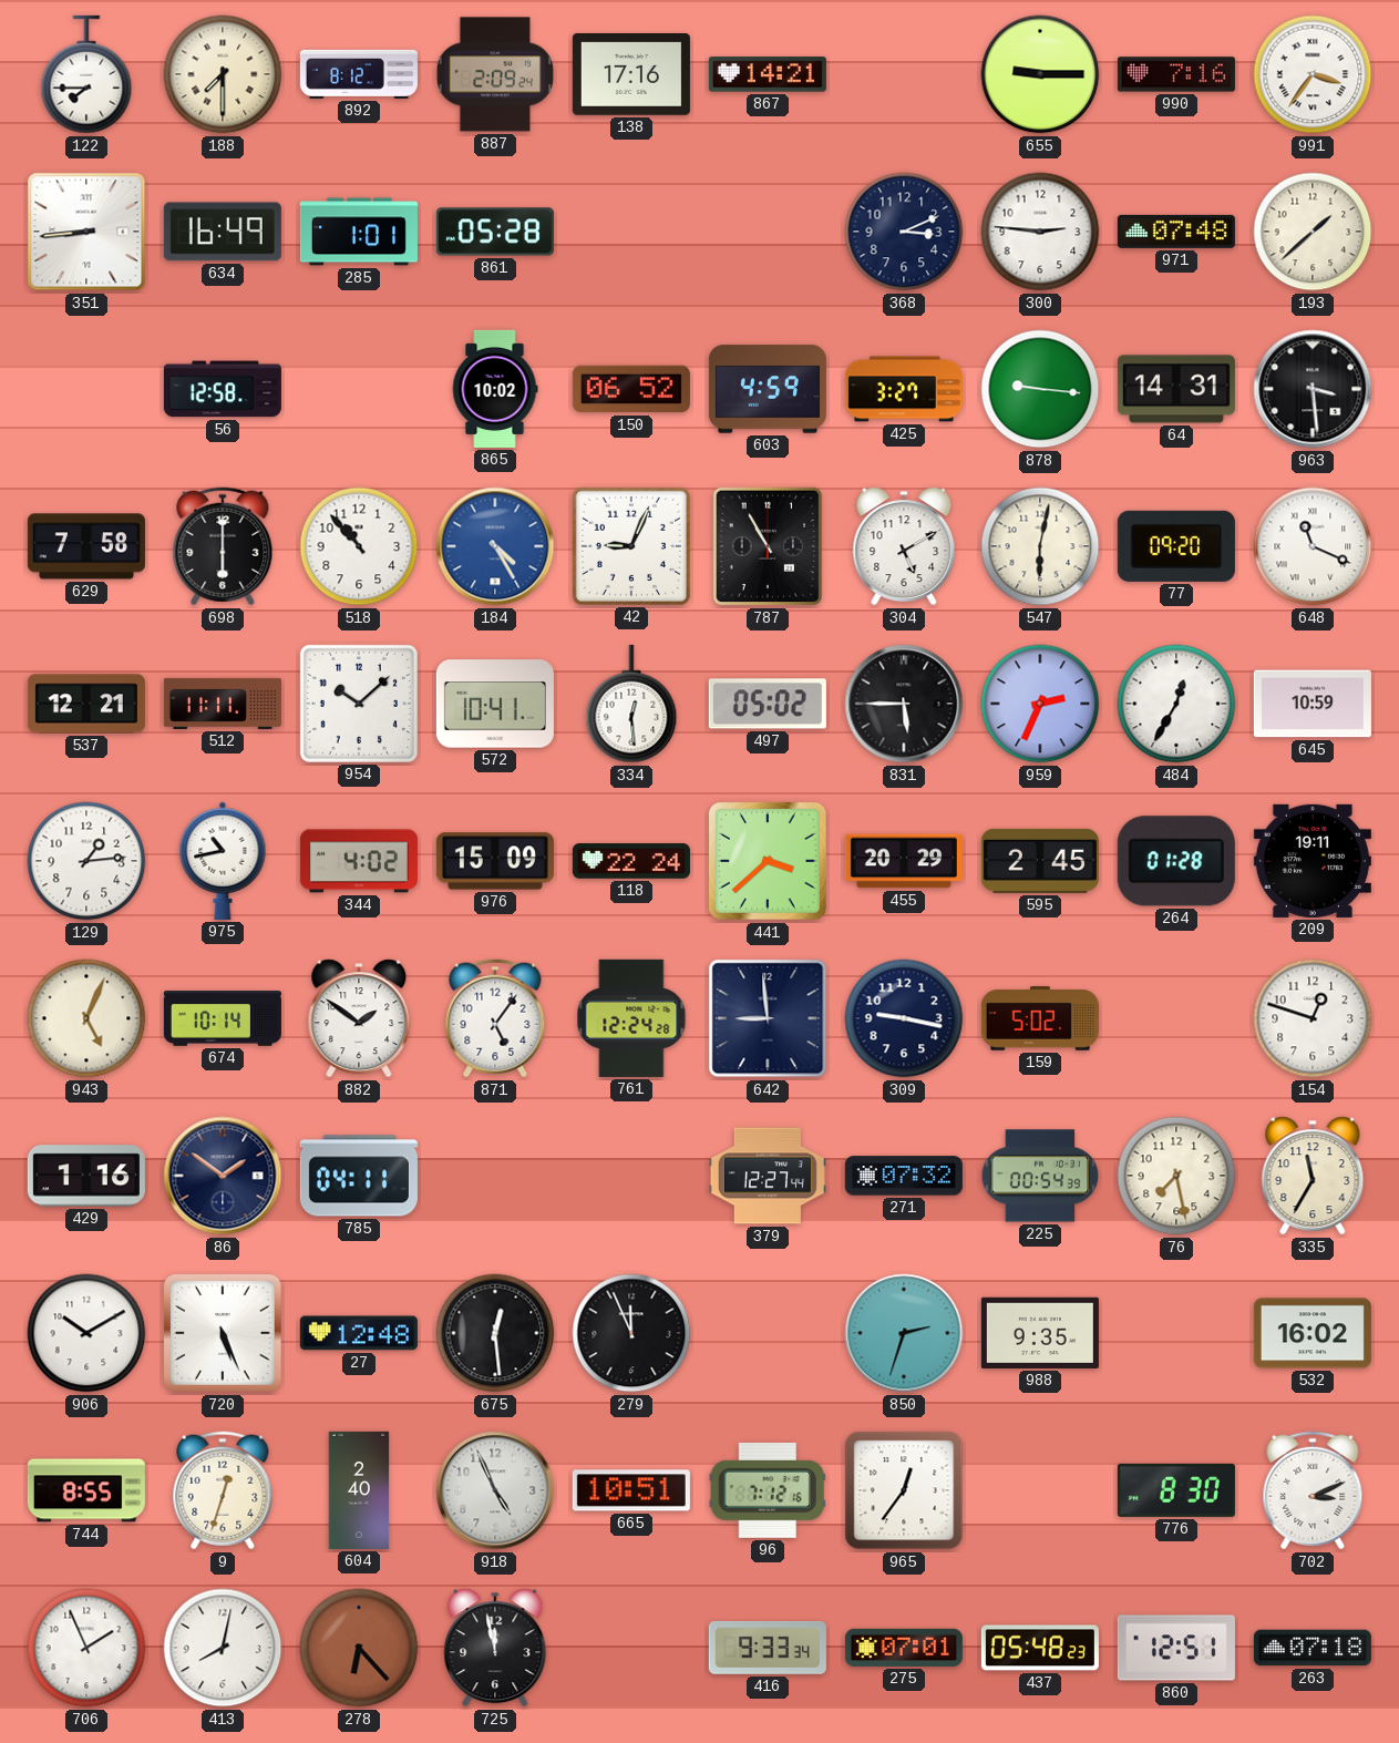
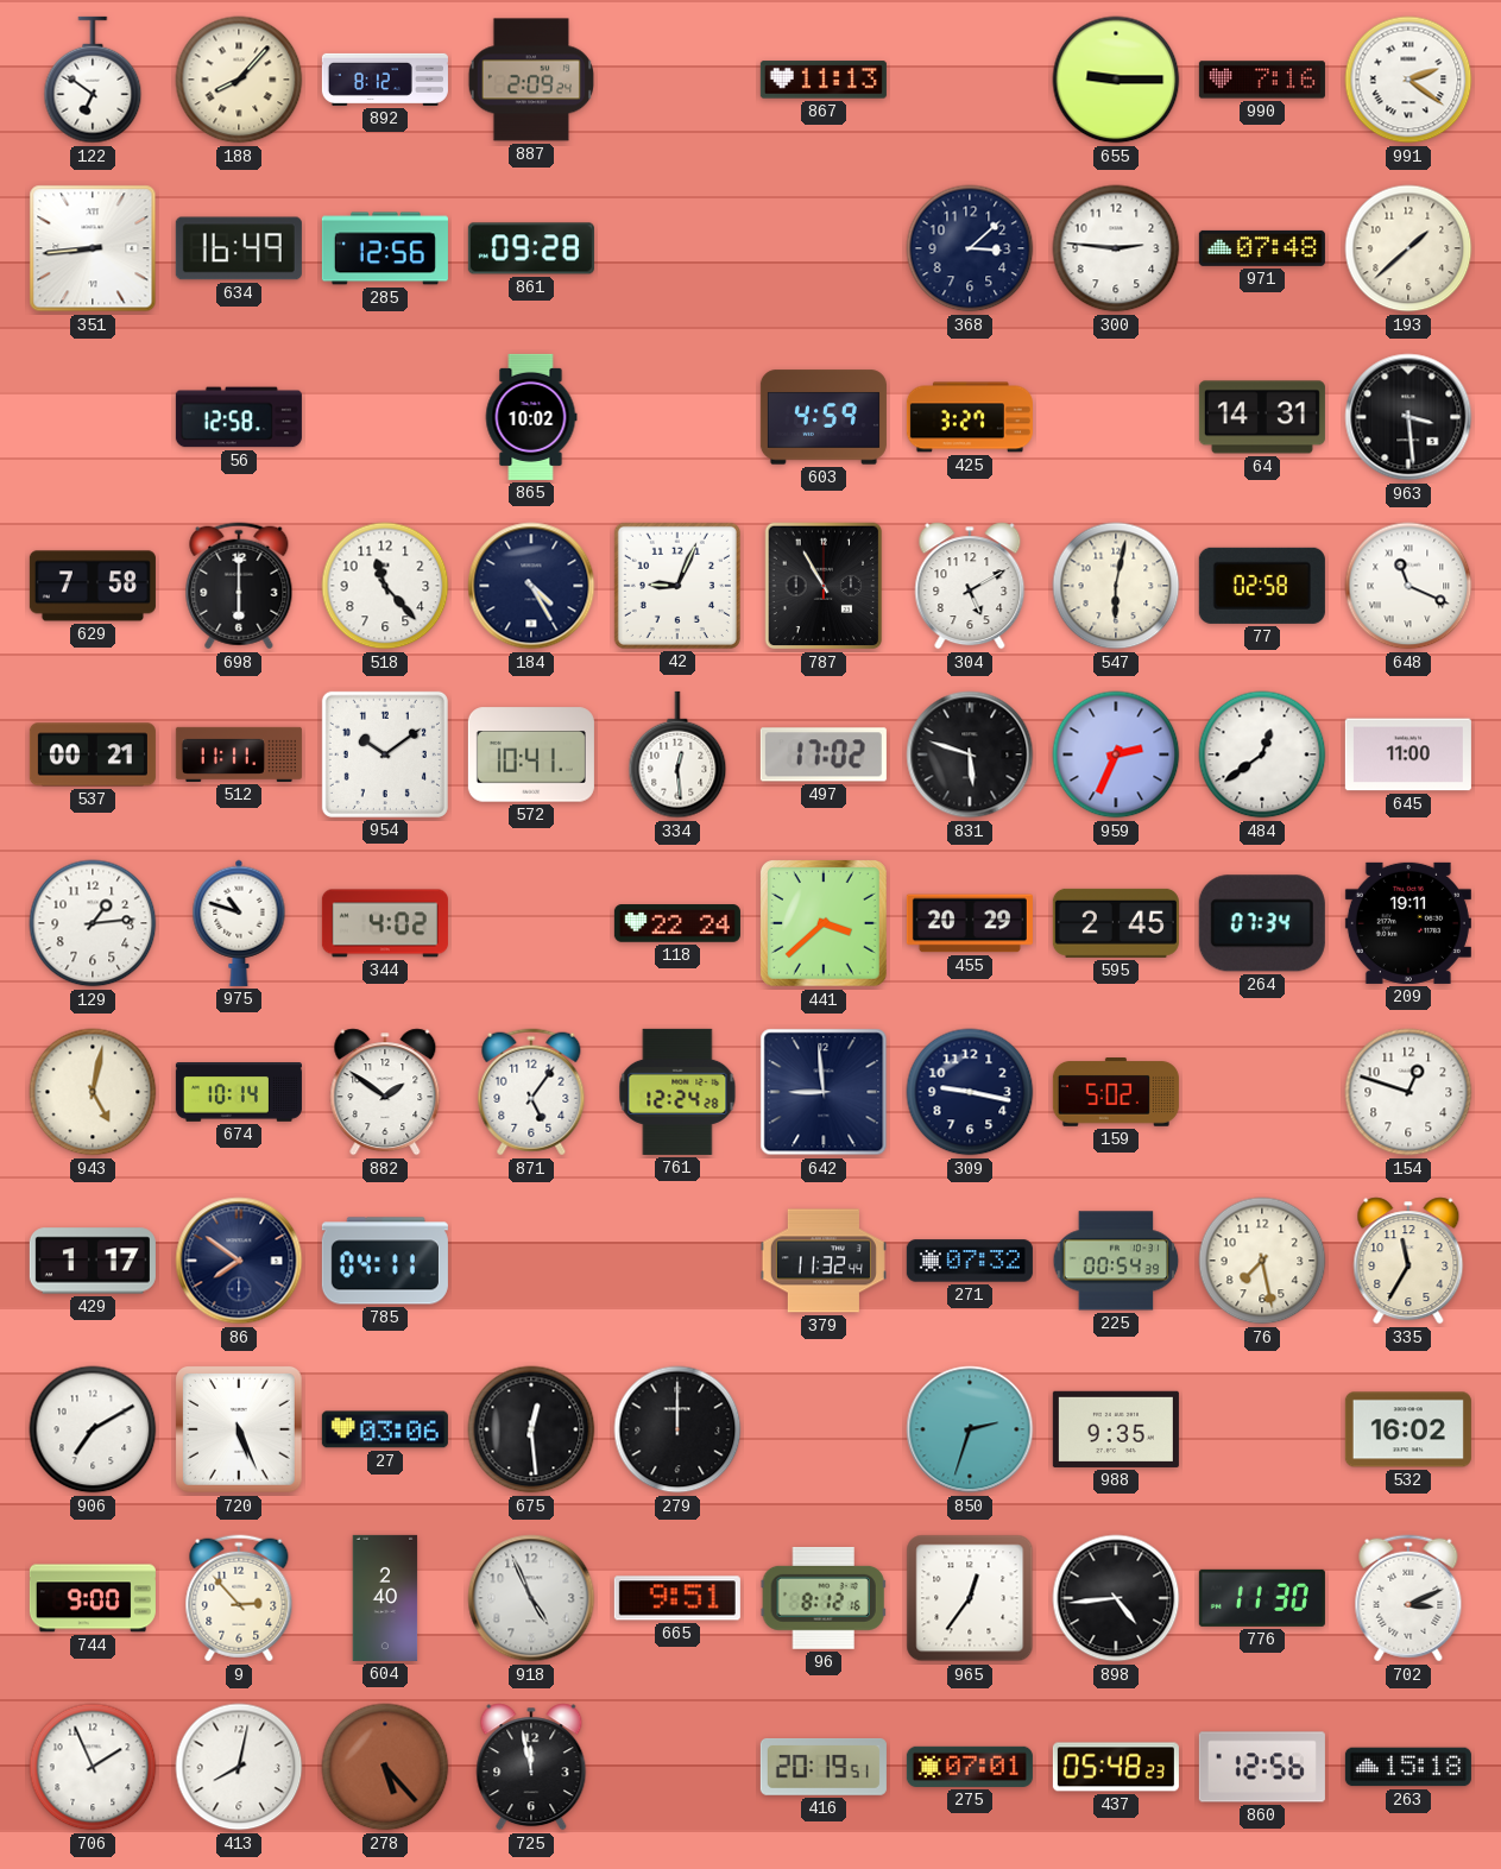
122: 7:45 -> 6:51 (93, 80)
188: 7:30 -> 8:07 (239, 80)
138: 17:16 -> none (631, 75)
867: 14:21 -> 11:13 (824, 80)
991: 3:36 -> 2:21 (1408, 80)
285: 1:01 -> 12:56 (385, 248)
861: 05:28 -> 09:28 (531, 248)
368: 3:11 -> 3:08 (970, 248)
150: 06:52 -> none (631, 389)
878: 9:16 -> none (1040, 389)
518: 10:53 -> 11:23 (385, 586)
184 dial: blue -> navy (531, 586)
77: 09:20 -> 02:58 (1262, 586)
537: 12:21 -> 00:21 (93, 754)
954: 10:08 -> 10:09 (385, 754)
497: 05:02 -> 17:02 (824, 754)
831: 5:45 -> 5:48 (970, 754)
484: 12:35 -> 12:39 (1262, 754)
645: 10:59 -> 11:00 (1408, 754)
975: 10:43 -> 10:48 (239, 923)
976: 15:09 -> none (495, 861)
264: 01:28 -> 07:34 (1262, 923)
943: 5:04 -> 5:02 (93, 1092)
429: 1:16 -> 1:17 (93, 1261)
86: 1:51 -> 7:51 (239, 1261)
379: 12:27 -> 11:32 (824, 1261)
906: 10:10 -> 7:10 (93, 1429)
27: 12:48 -> 03:06 (385, 1429)
279: 11:56 -> 12:00 (677, 1429)
744: 8:55 -> 9:00 (93, 1598)
9: 12:33 -> 2:53 (239, 1598)
665: 10:51 -> 9:51 (677, 1598)
96: 7:12 -> 8:12 (824, 1598)
898: none -> 4:44 (1116, 1598)
776: 8:30 -> 11:30 (1262, 1598)
278: 6:23 -> 5:23 (385, 1767)
416: 9:33 -> 20:19 (824, 1767)
860: 12:51 -> 12:56 (1262, 1767)
263: 07:18 -> 15:18 (1408, 1767)
